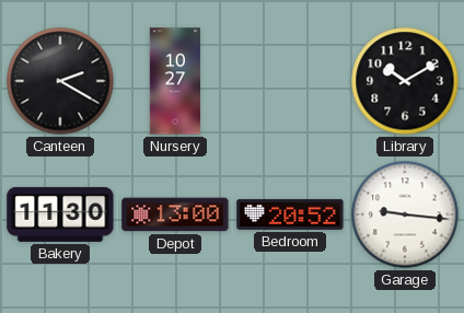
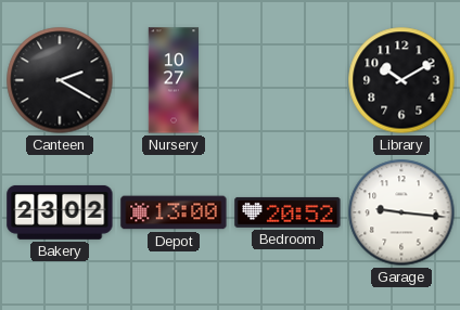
Bakery: 11:30 -> 23:02 (60, 212)
